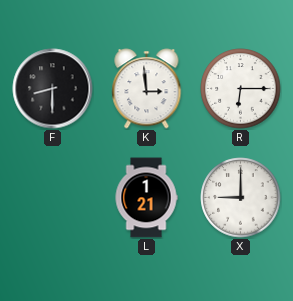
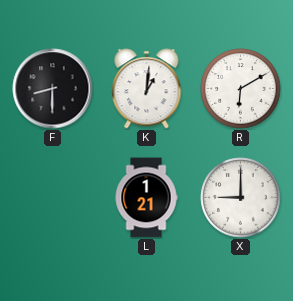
K: 2:59 -> 1:01 (147, 89)
R: 6:15 -> 6:10 (241, 89)
